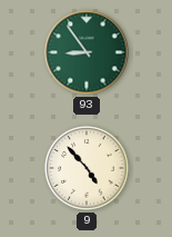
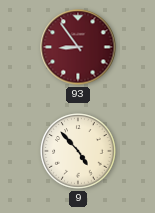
93 dial: green -> burgundy (78, 47)
